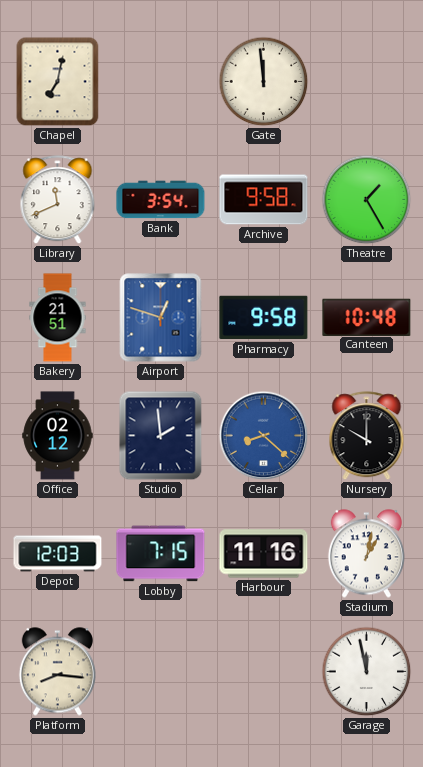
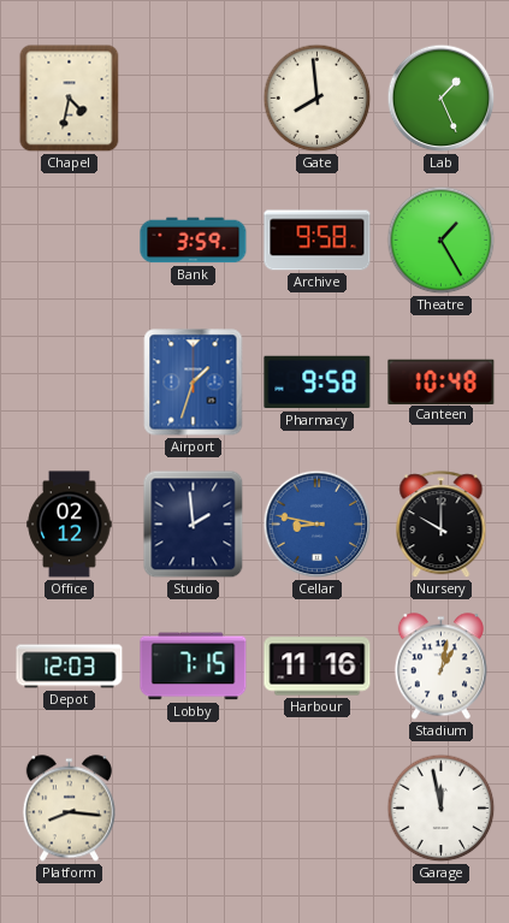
Chapel: 7:02 -> 4:32 (70, 99)
Gate: 11:59 -> 7:59 (318, 99)
Lab: none -> 1:26 (442, 99)
Library: 11:41 -> none (58, 200)
Bank: 3:54 -> 3:59 (194, 241)
Bakery: 21:51 -> none (58, 318)
Airport: 12:48 -> 1:33 (194, 383)
Cellar: 8:22 -> 8:47 (318, 525)
